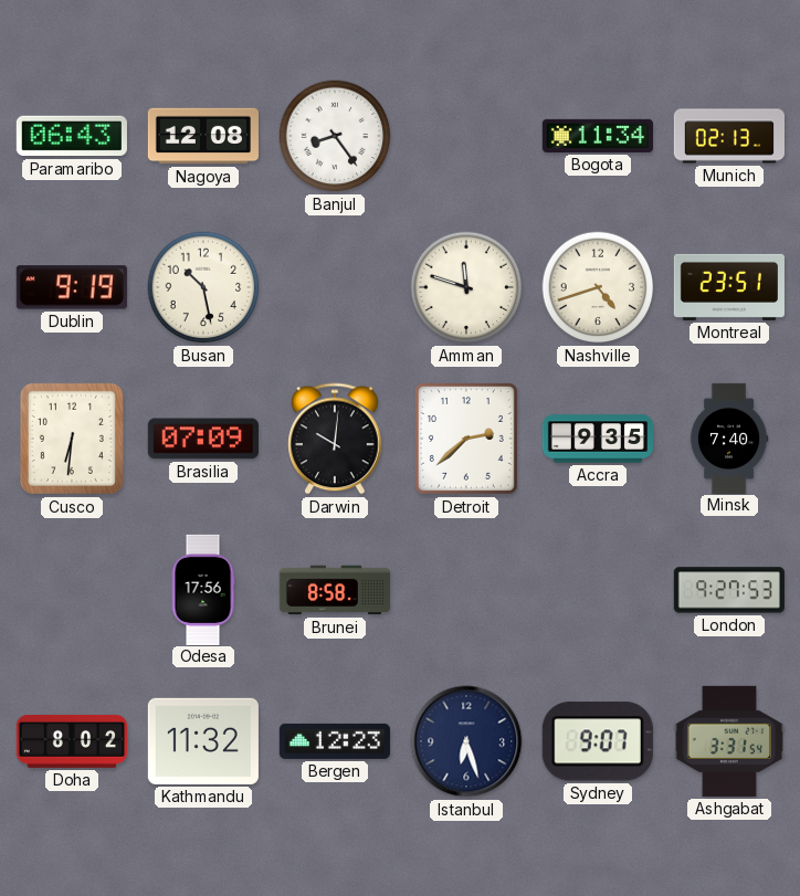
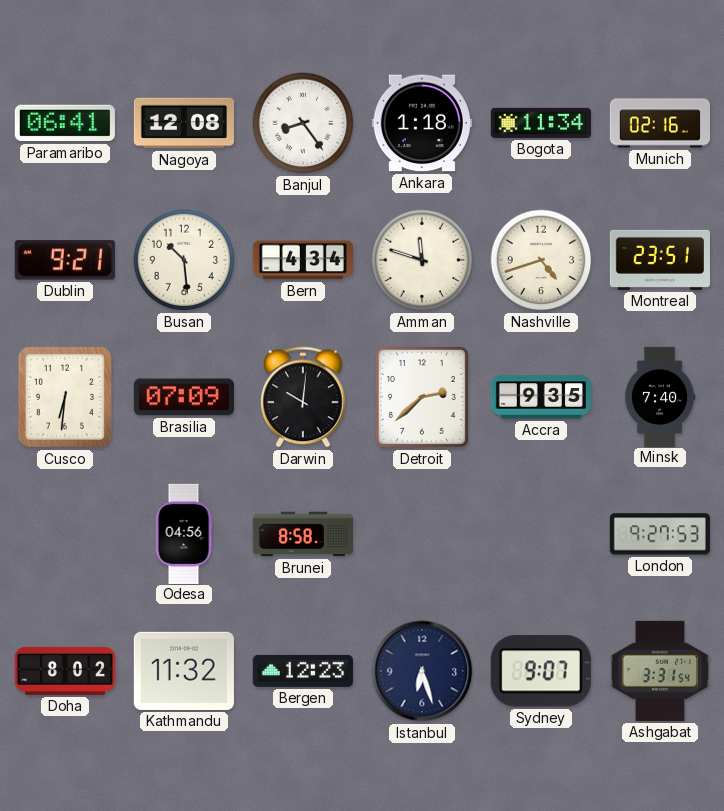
Paramaribo: 06:43 -> 06:41 (65, 123)
Ankara: none -> 1:18 (422, 123)
Munich: 02:13 -> 02:16 (659, 123)
Dublin: 9:19 -> 9:21 (65, 260)
Busan: 10:28 -> 10:29 (184, 260)
Bern: none -> 4:34 (303, 260)
Odesa: 17:56 -> 04:56 (184, 533)
